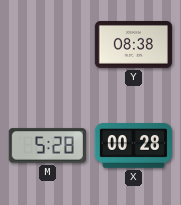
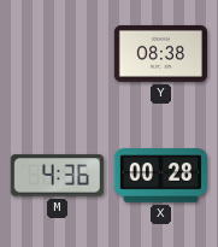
M: 5:28 -> 4:36 (57, 176)
